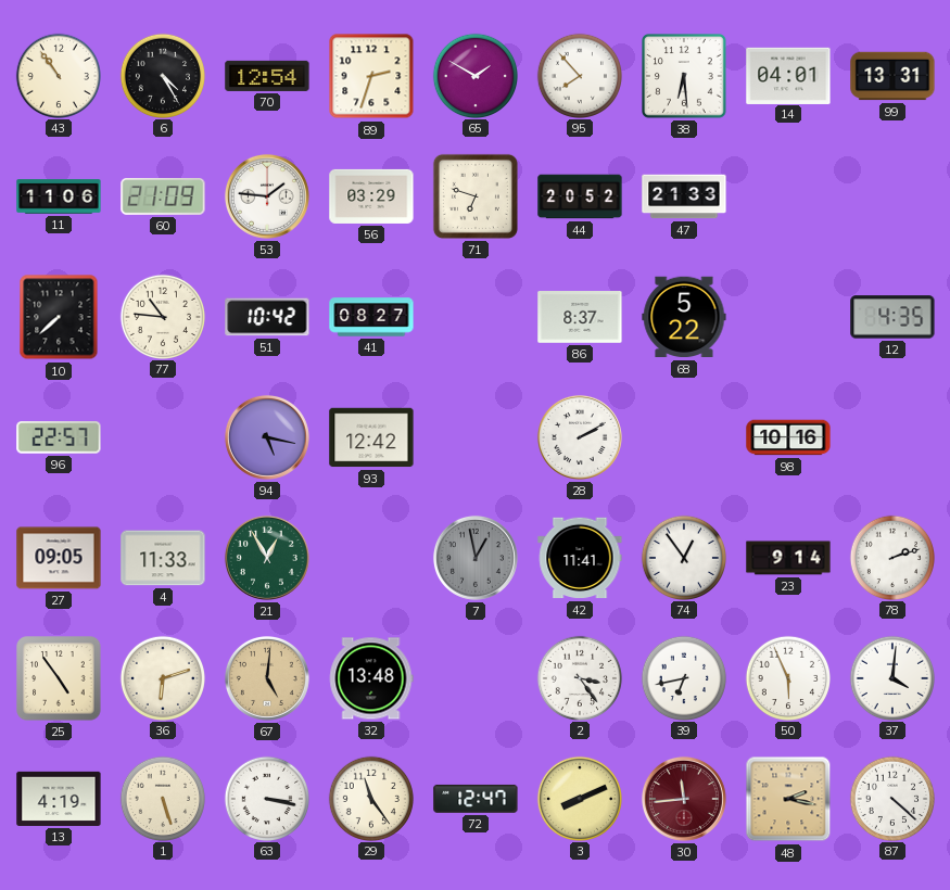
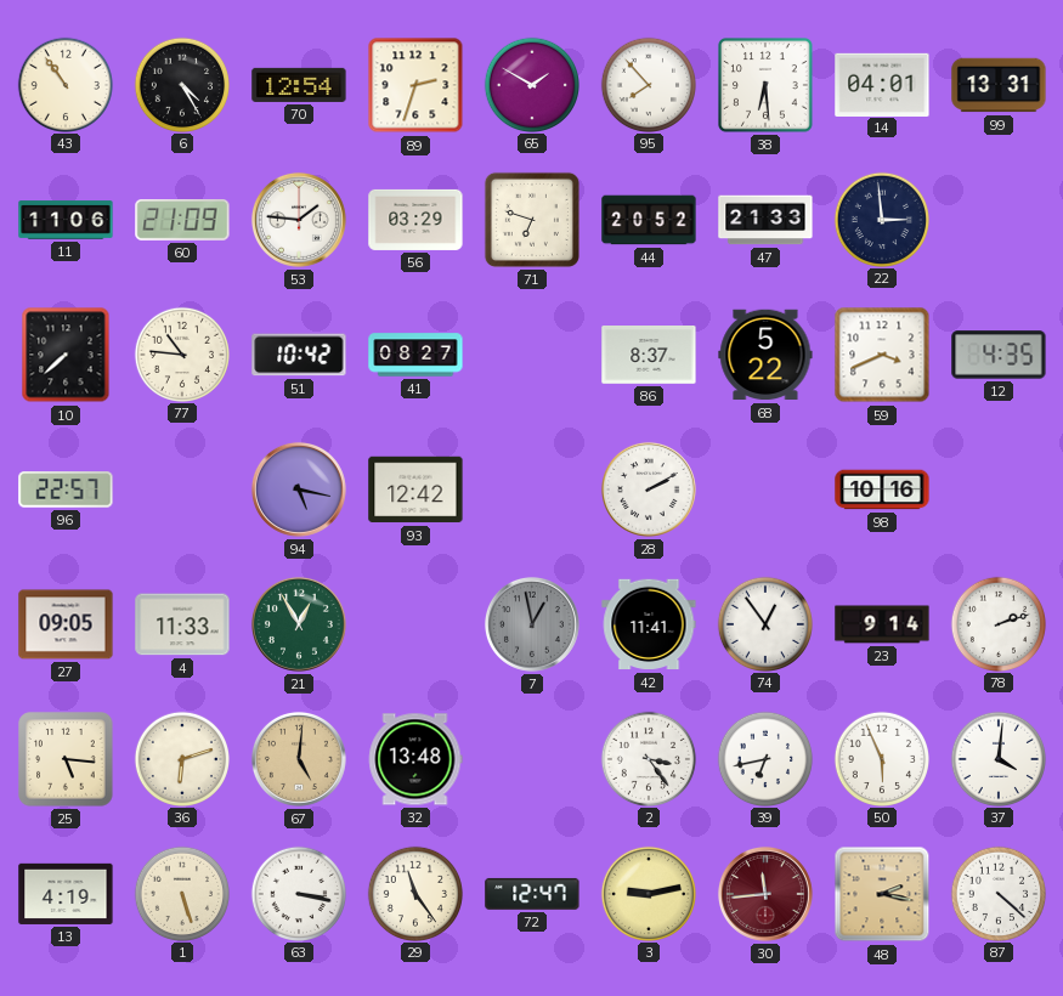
22: none -> 2:59 (881, 219)
59: none -> 3:41 (882, 355)
25: 4:54 -> 5:16 (66, 759)
3: 8:11 -> 9:13 (648, 893)
